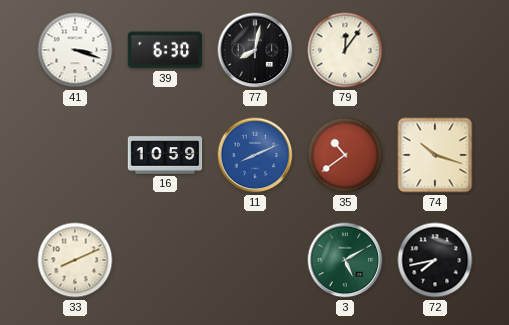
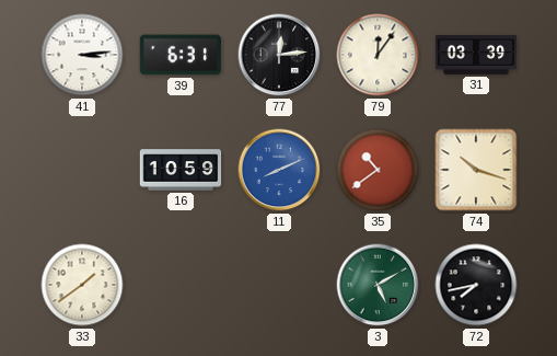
41: 3:18 -> 3:14 (82, 55)
39: 6:30 -> 6:31 (179, 55)
77: 8:02 -> 12:14 (279, 55)
31: none -> 03:39 (476, 56)
33: 8:11 -> 1:39 (82, 285)
